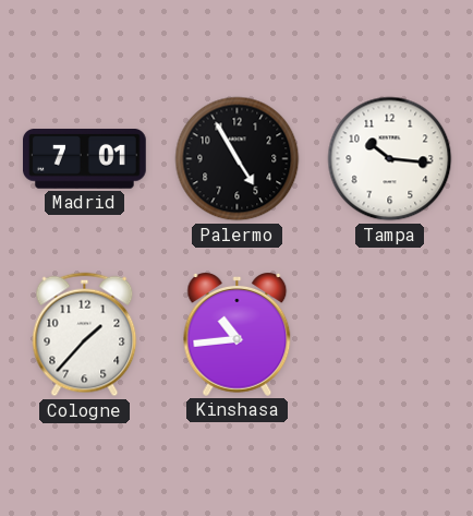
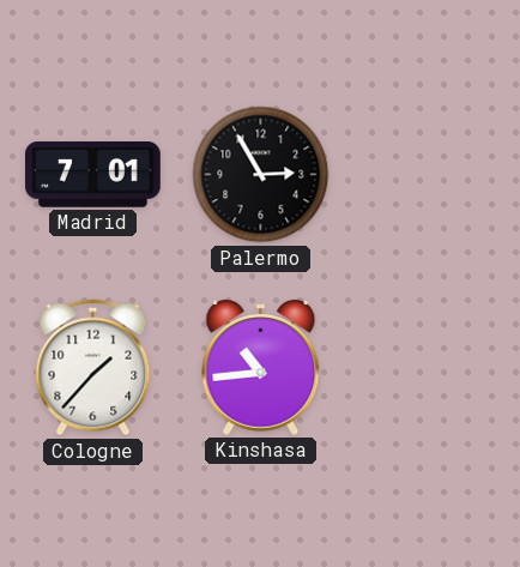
Palermo: 4:55 -> 2:55 (261, 175)
Tampa: 10:16 -> none (390, 159)
